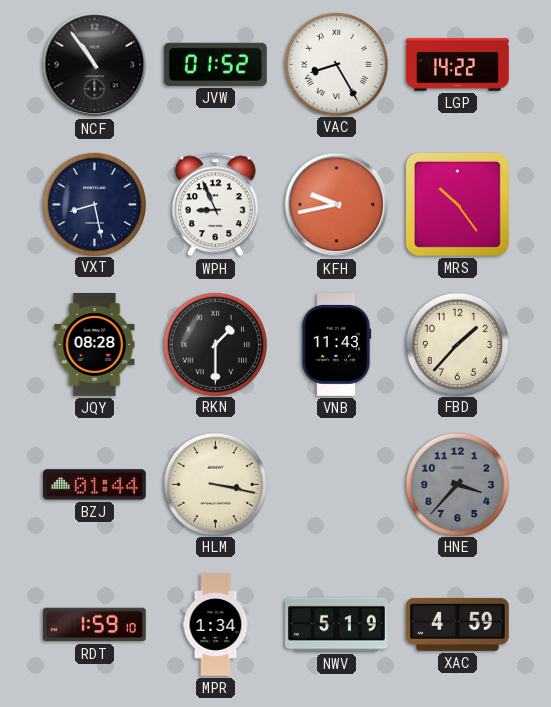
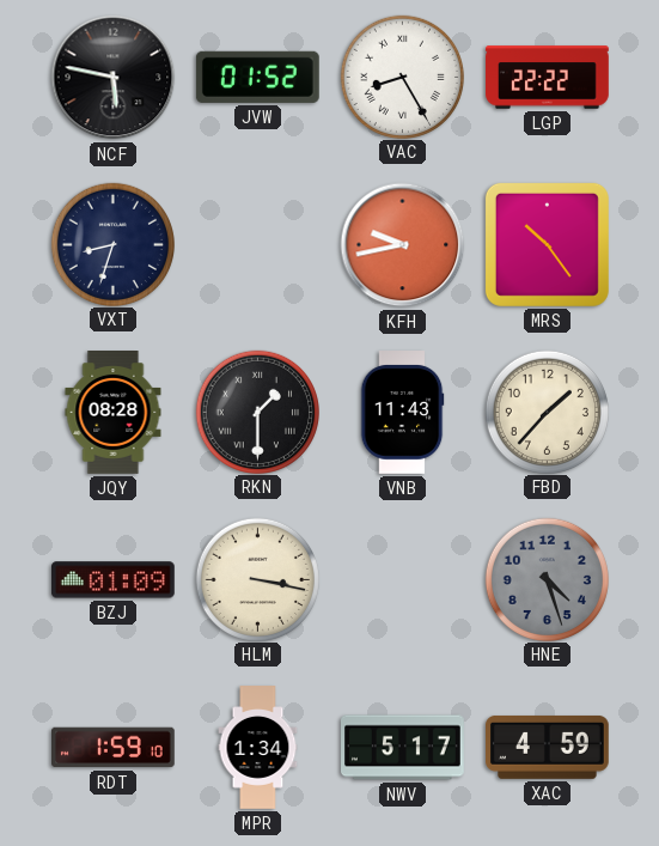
NCF: 10:54 -> 5:47 (114, 78)
LGP: 14:22 -> 22:22 (548, 78)
VXT: 8:28 -> 8:33 (112, 244)
WPH: 8:56 -> none (215, 205)
BZJ: 01:44 -> 01:09 (112, 580)
HNE: 3:37 -> 4:27 (547, 579)
NWV: 5:19 -> 5:17 (403, 748)
